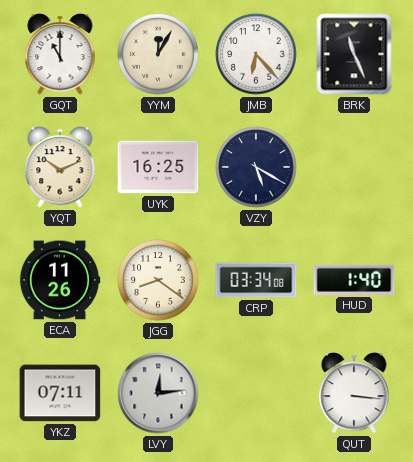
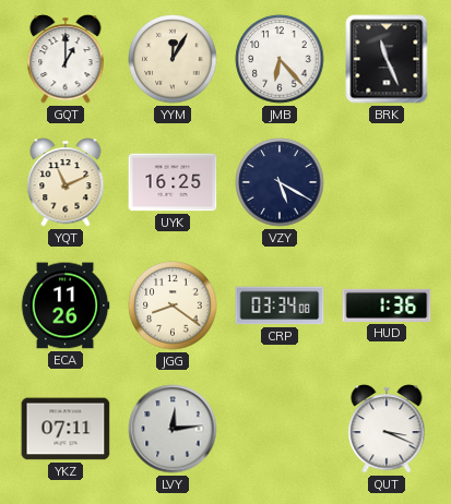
GQT: 11:00 -> 1:00 (66, 59)
YQT: 10:11 -> 11:11 (66, 182)
HUD: 1:40 -> 1:36 (387, 305)
QUT: 3:16 -> 3:19 (387, 429)
